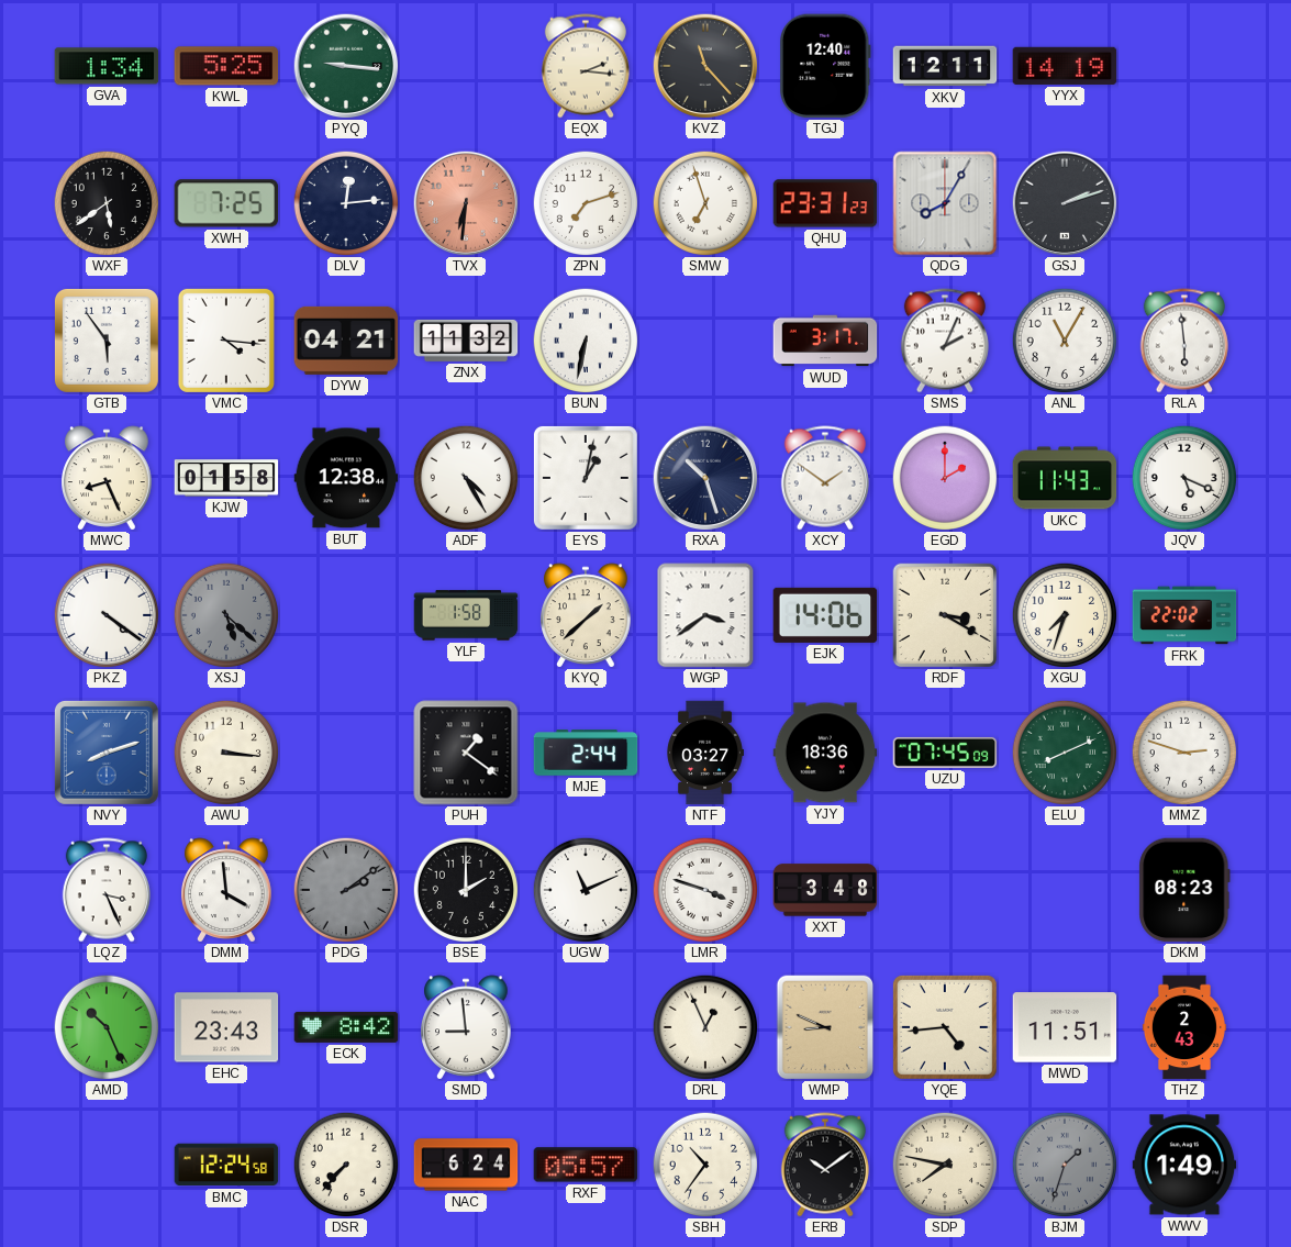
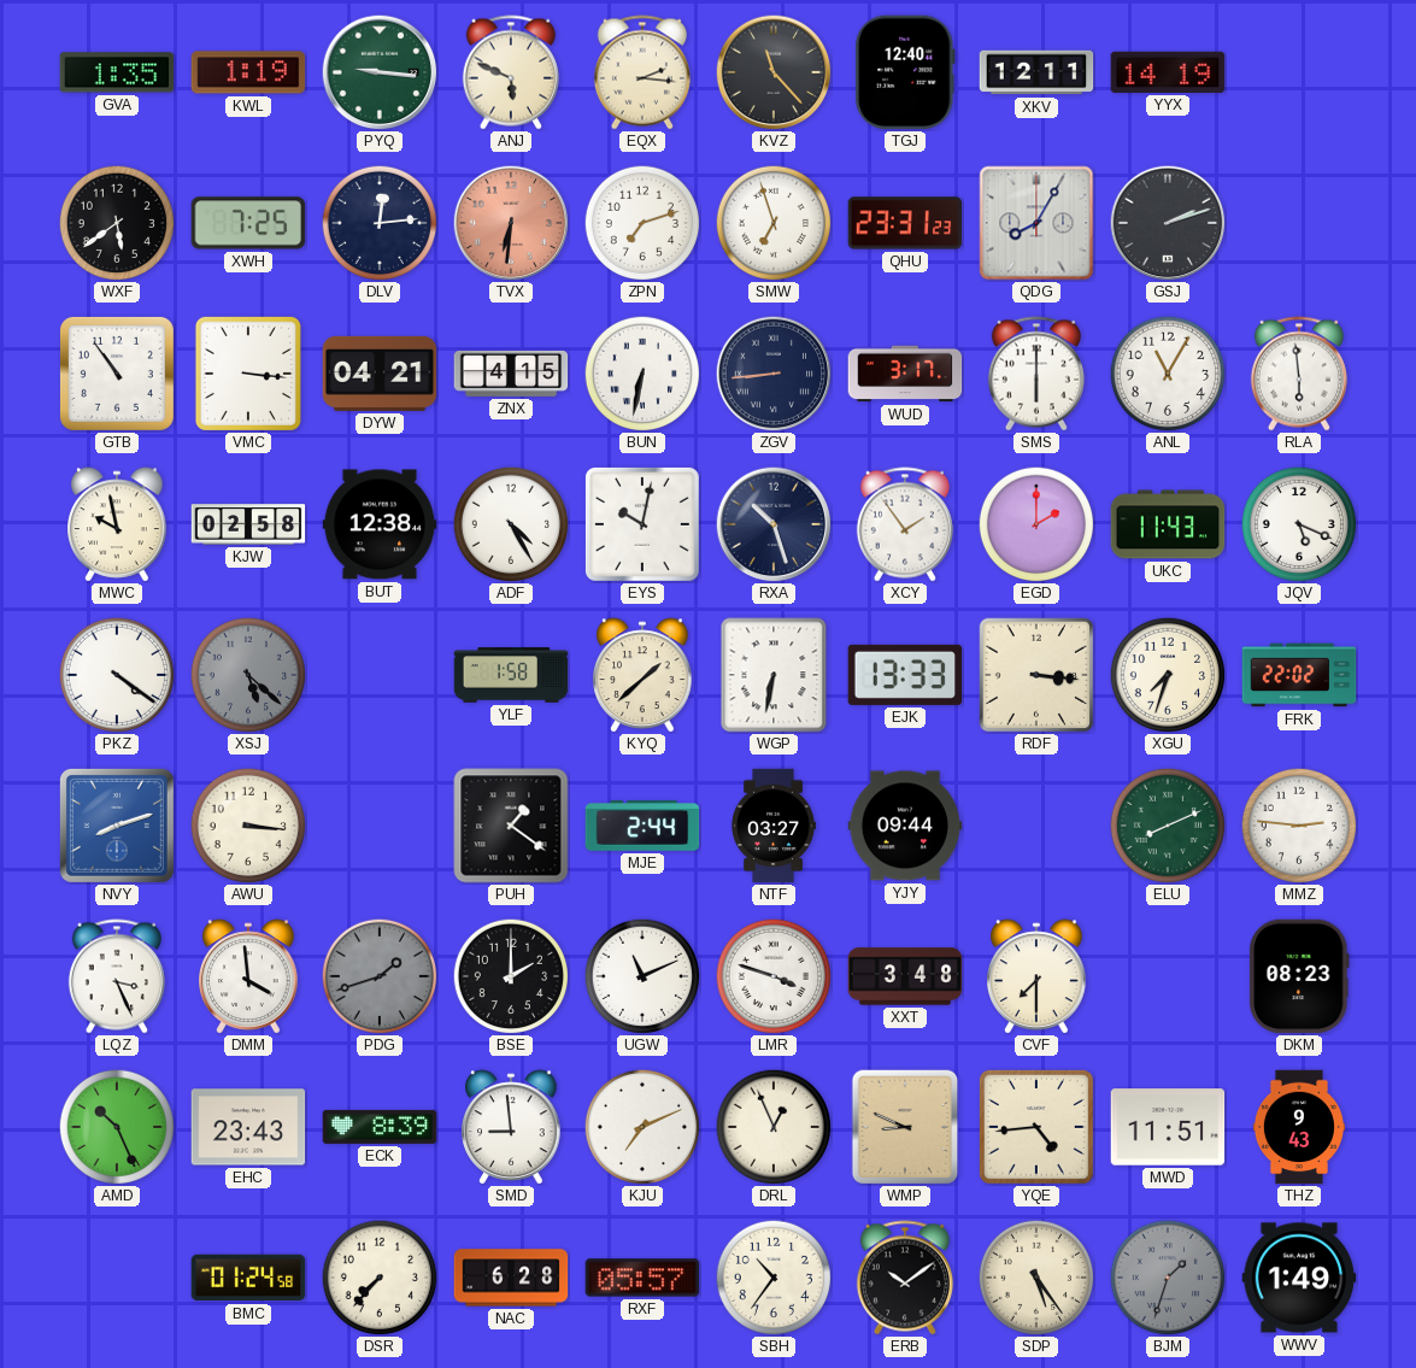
GVA: 1:34 -> 1:35 (117, 72)
KWL: 5:25 -> 1:19 (248, 72)
ANJ: none -> 5:49 (511, 72)
GTB: 5:54 -> 10:54 (117, 374)
VMC: 4:16 -> 3:16 (248, 374)
ZNX: 11:32 -> 4:15 (511, 374)
ZGV: none -> 8:44 (774, 374)
SMS: 2:04 -> 6:00 (1036, 374)
MWC: 8:26 -> 9:58 (117, 524)
KJW: 01:58 -> 02:58 (248, 524)
EYS: 1:02 -> 10:02 (642, 524)
XCY: 1:51 -> 1:54 (905, 524)
WGP: 3:39 -> 6:32 (774, 675)
EJK: 14:06 -> 13:33 (905, 675)
RDF: 3:20 -> 3:16 (1036, 675)
YJY: 18:36 -> 09:44 (905, 826)
UZU: 07:45 -> none (945, 753)
MMZ: 2:48 -> 2:46 (1298, 824)
PDG: 2:09 -> 1:42 (378, 975)
CVF: none -> 7:30 (1036, 976)
ECK: 8:42 -> 8:39 (380, 1127)
KJU: none -> 7:11 (641, 1126)
THZ: 2:43 -> 9:43 (1299, 1127)
BMC: 12:24 -> 01:24 (248, 1278)
NAC: 6:24 -> 6:28 (511, 1278)
SDP: 7:47 -> 5:24 (1035, 1276)
